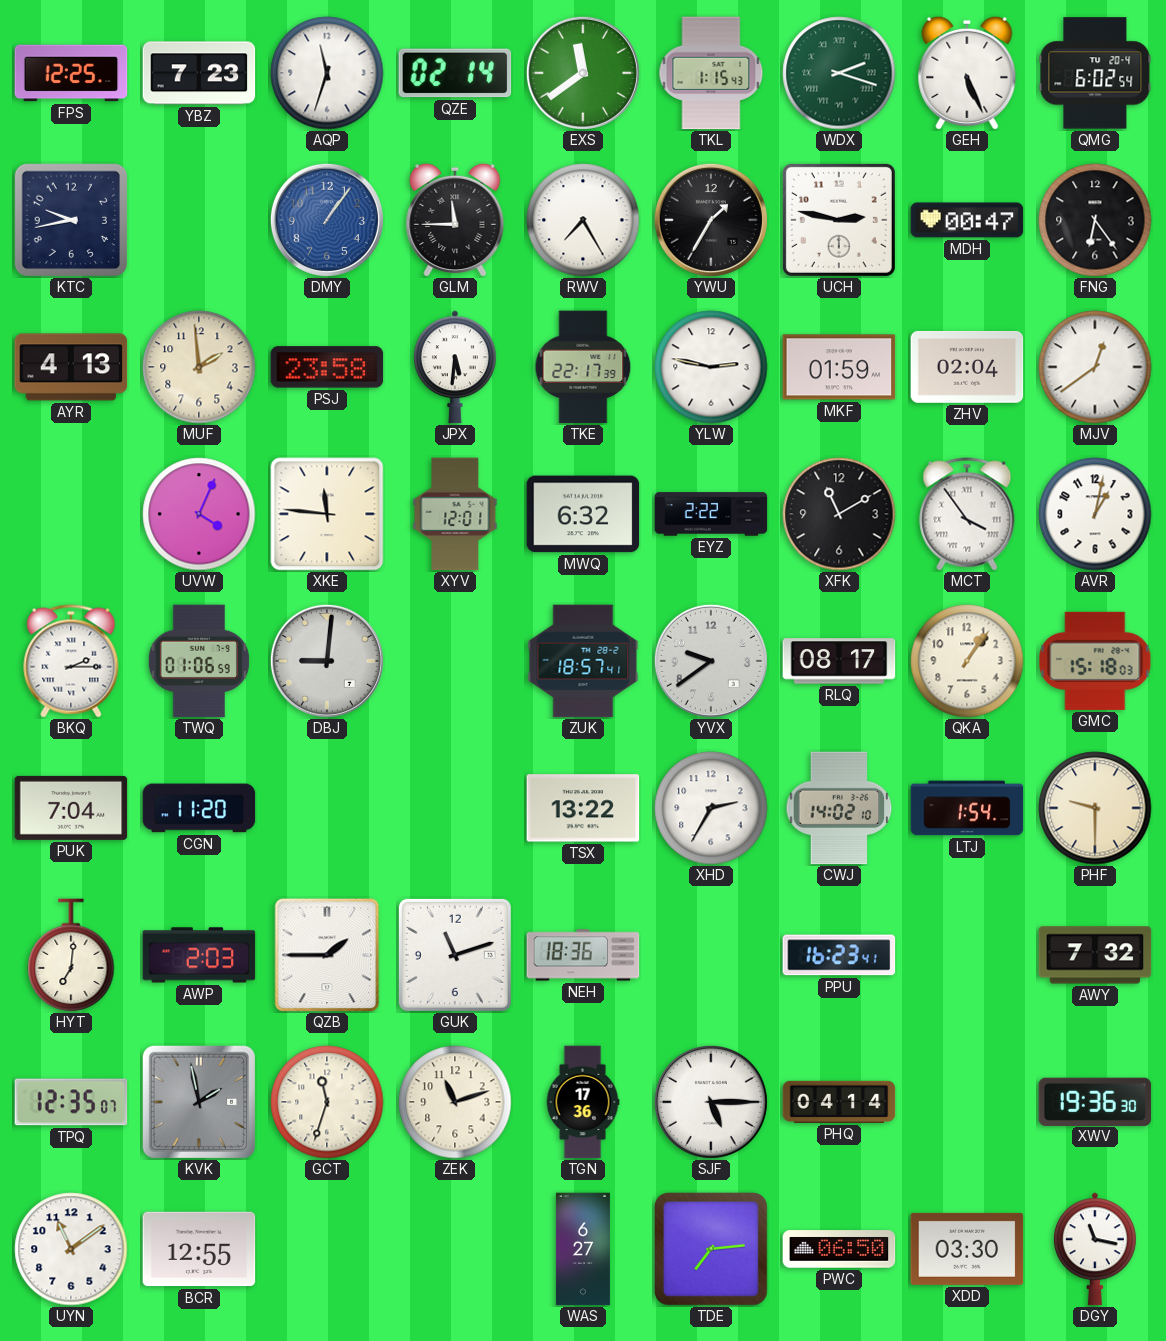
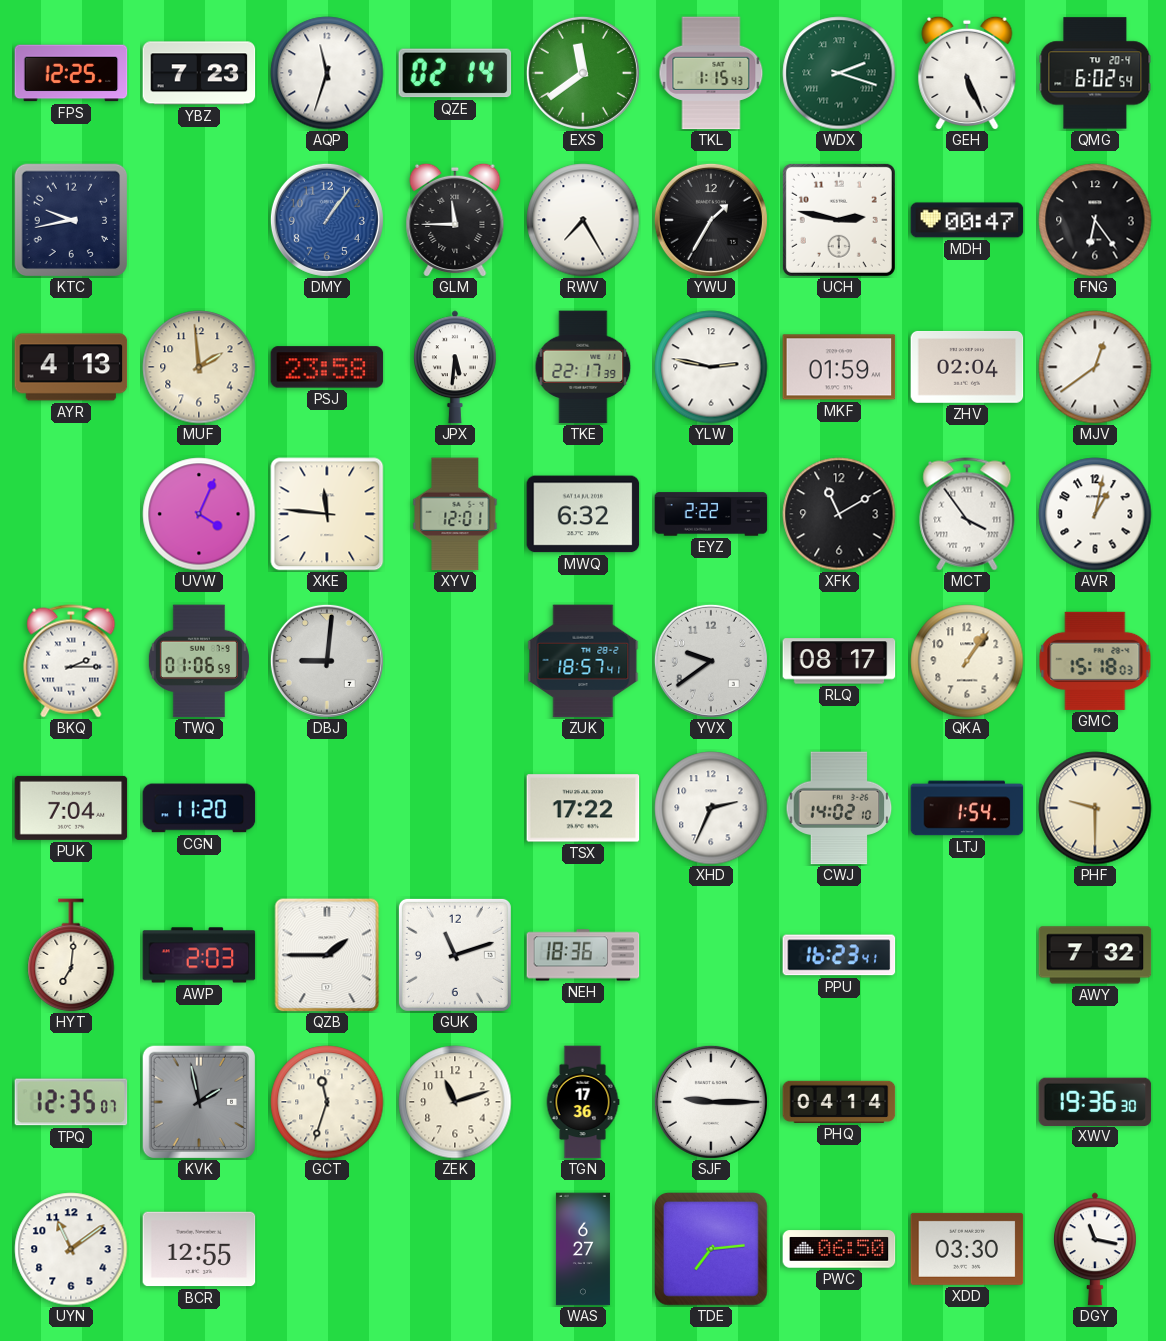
TSX: 13:22 -> 17:22 (583, 808)
XHD: 2:35 -> 2:34 (711, 808)
SJF: 5:15 -> 9:15 (711, 1102)
